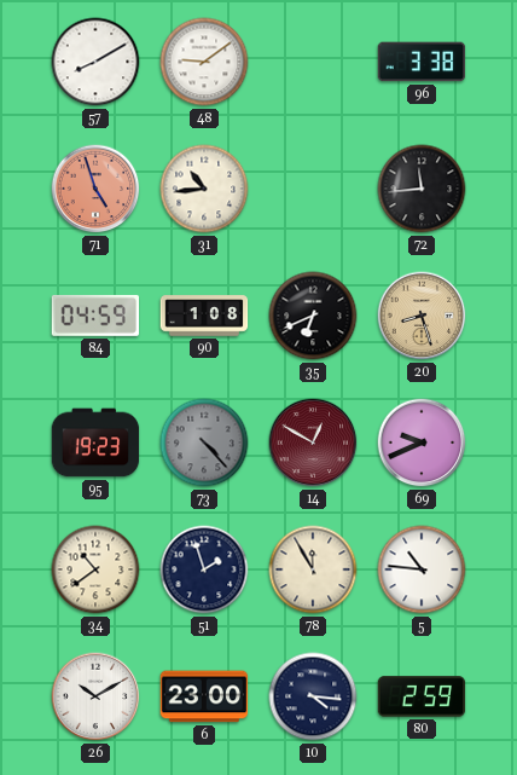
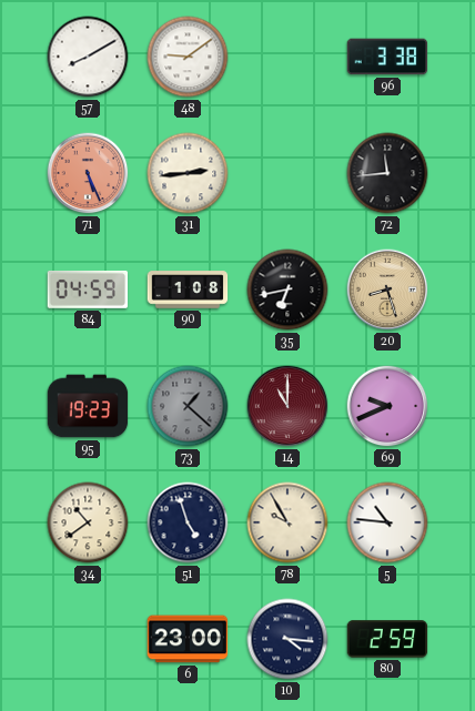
71: 4:57 -> 5:26 (88, 173)
31: 10:44 -> 2:44 (188, 173)
35: 6:41 -> 6:43 (287, 290)
73: 4:23 -> 1:22 (188, 406)
14: 12:50 -> 11:00 (287, 406)
51: 1:57 -> 4:57 (188, 522)
78: 11:55 -> 9:55 (287, 522)
26: 10:10 -> none (95, 696)
